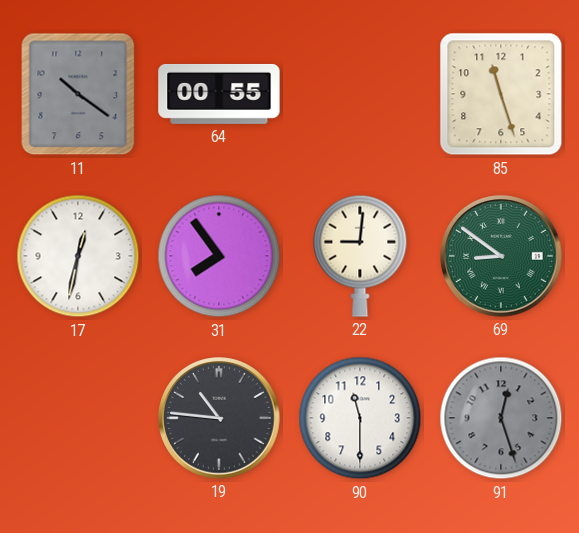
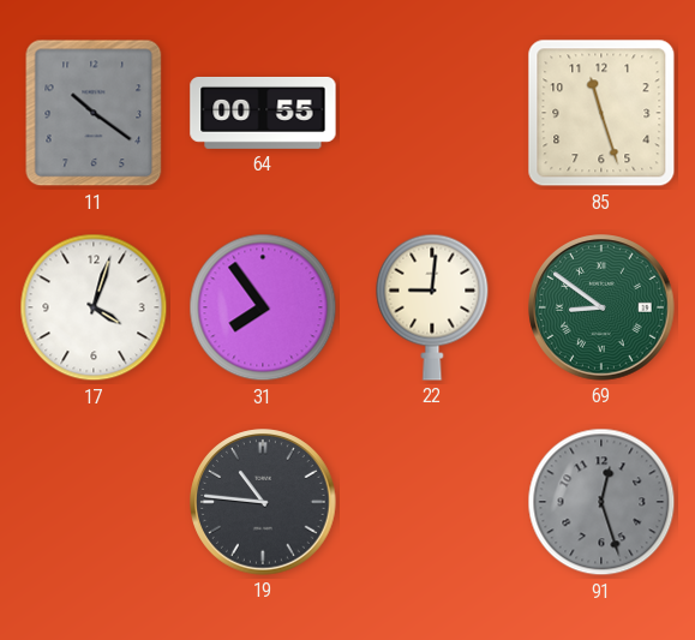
17: 12:32 -> 4:03 (94, 307)
90: 11:30 -> none (360, 418)
